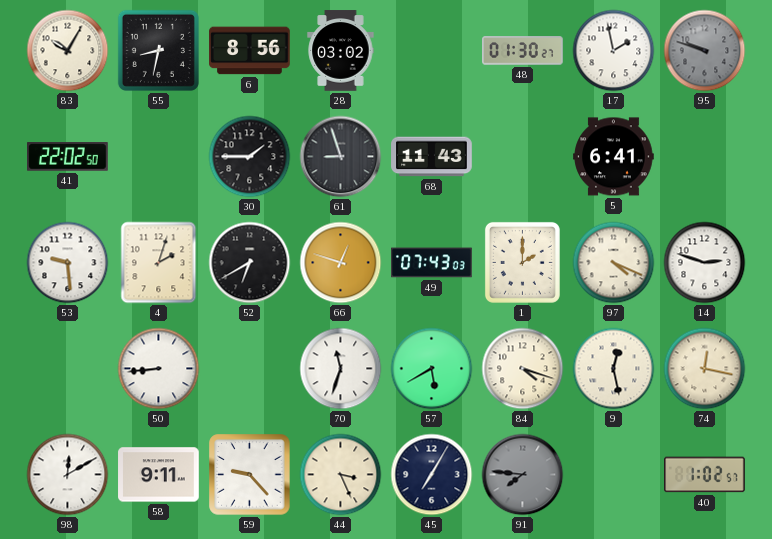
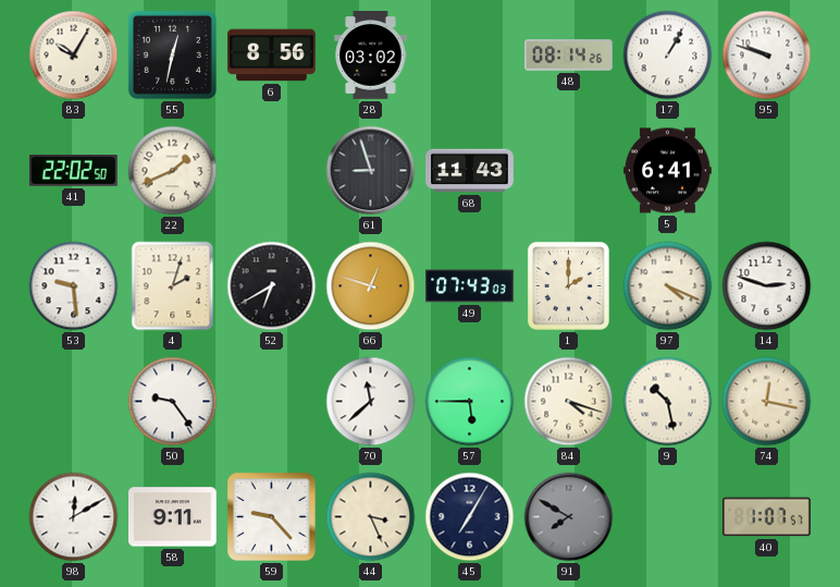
55: 8:32 -> 12:32 (172, 54)
48: 01:30 -> 08:14 (569, 56)
17: 1:58 -> 1:05 (668, 56)
95 dial: grey -> white (767, 56)
22: none -> 1:41 (173, 171)
30: 1:45 -> none (250, 157)
50: 8:44 -> 9:24 (173, 402)
70: 11:33 -> 11:38 (371, 402)
57: 5:40 -> 5:45 (470, 402)
9: 12:28 -> 10:28 (668, 402)
91: 7:46 -> 7:50 (569, 517)
40: 1:02 -> 1:07 (767, 517)
